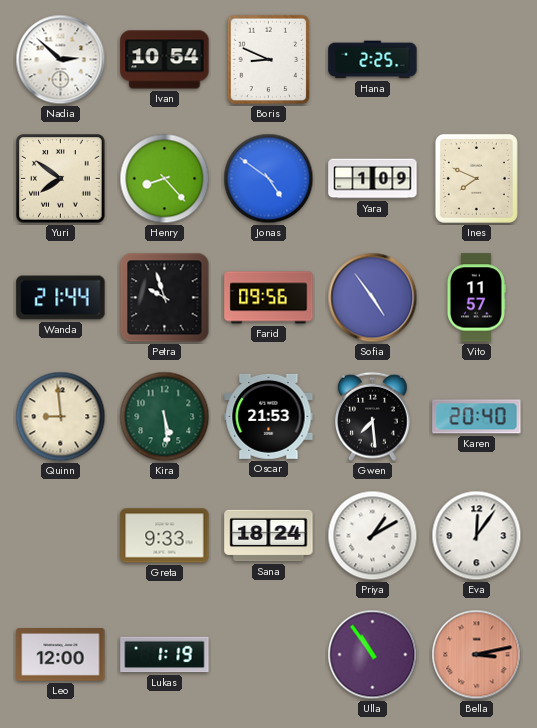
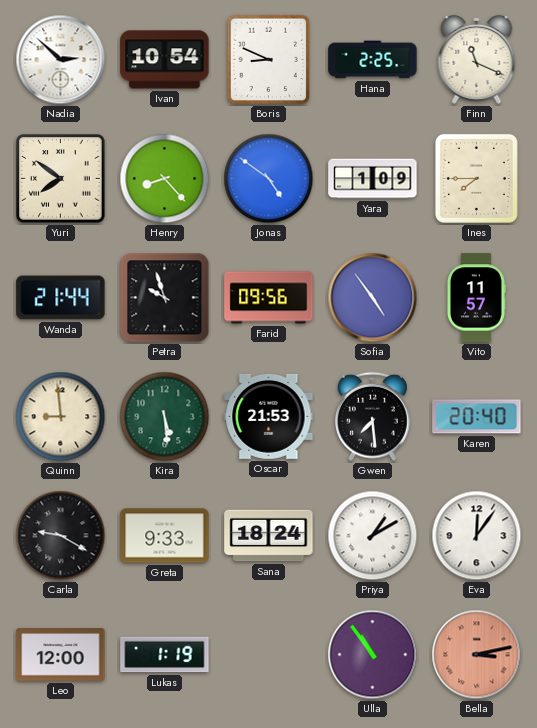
Finn: none -> 11:19 (477, 59)
Ines: 7:49 -> 7:45 (476, 178)
Carla: none -> 9:20 (61, 536)
